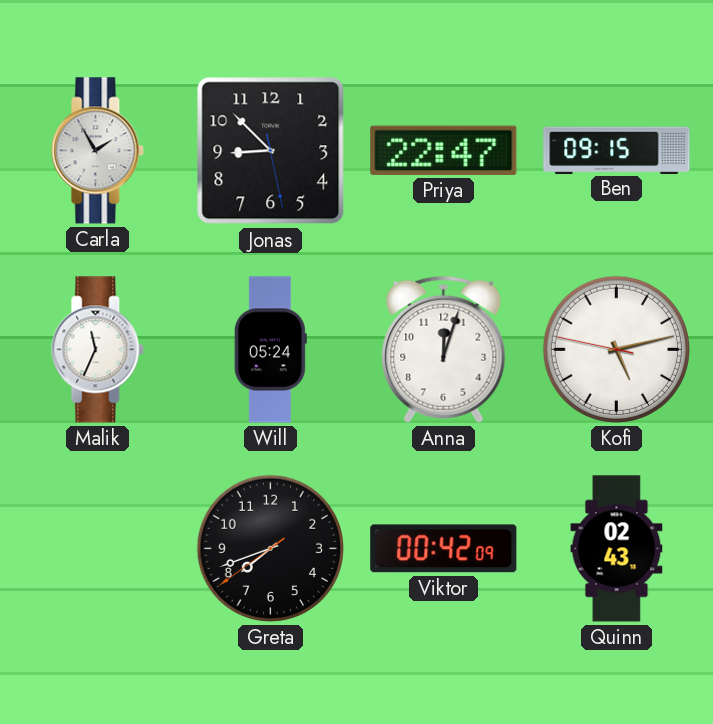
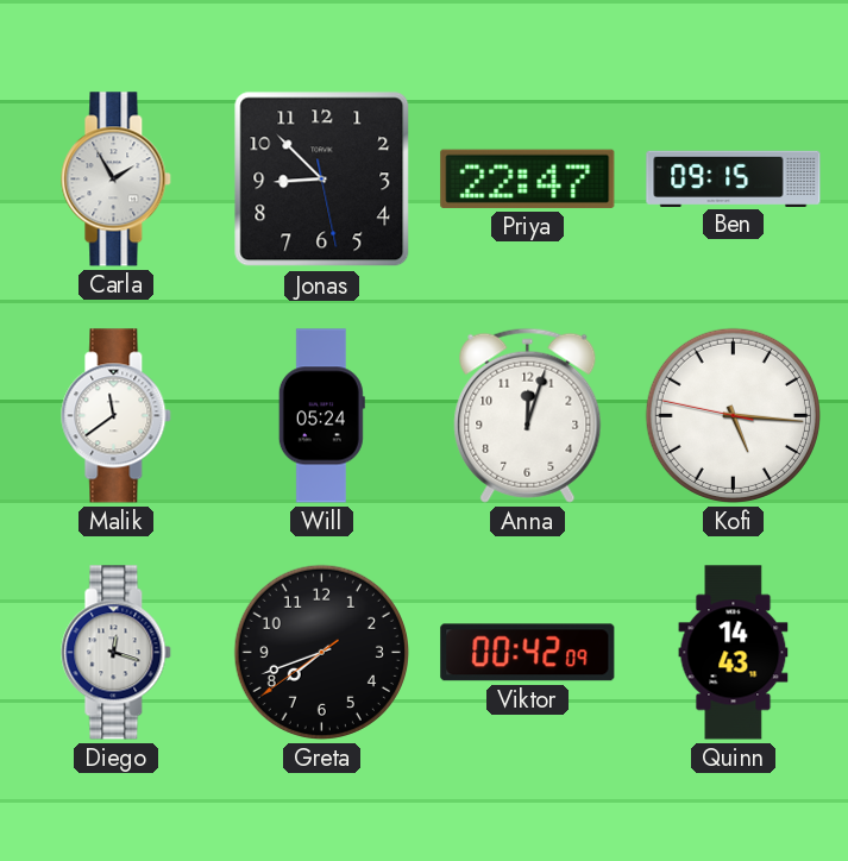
Malik: 11:34 -> 11:39 (117, 416)
Kofi: 5:12 -> 5:15 (733, 415)
Diego: none -> 12:18 (117, 653)
Quinn: 02:43 -> 14:43 (734, 653)
